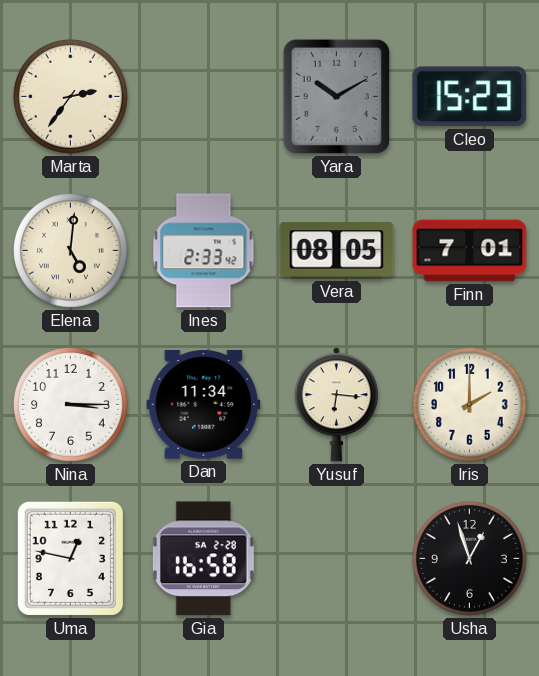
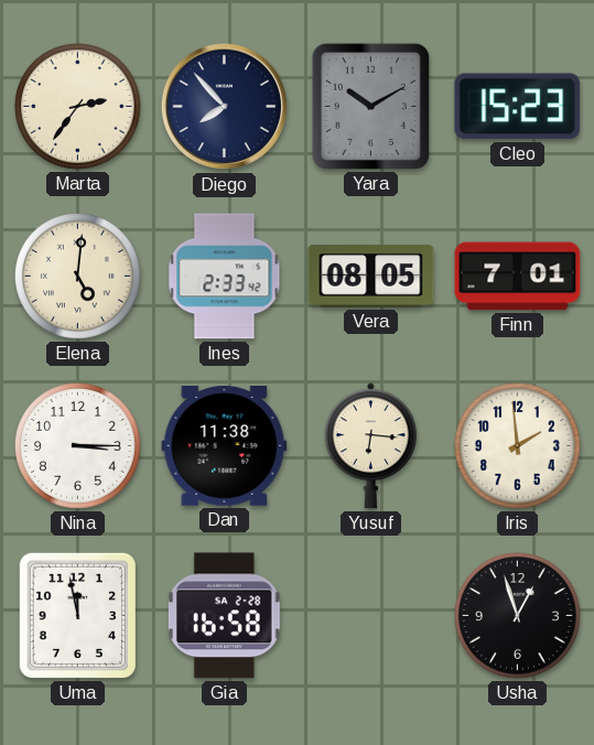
Diego: none -> 7:53 (225, 107)
Dan: 11:34 -> 11:38 (225, 446)
Iris: 2:00 -> 1:59 (518, 446)
Uma: 12:47 -> 11:58 (77, 615)
